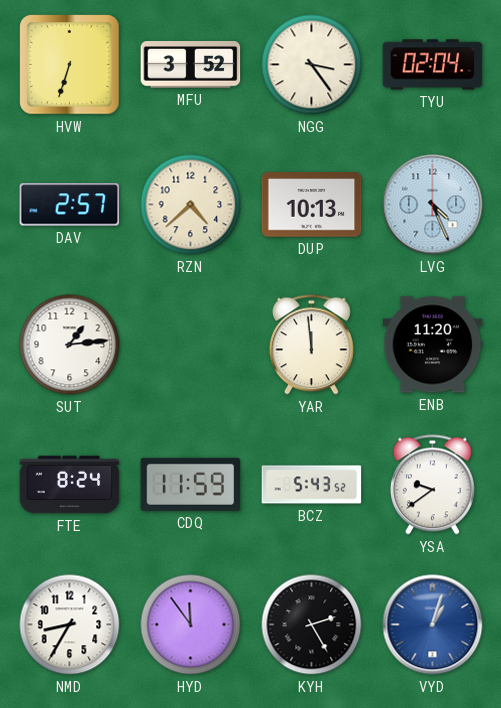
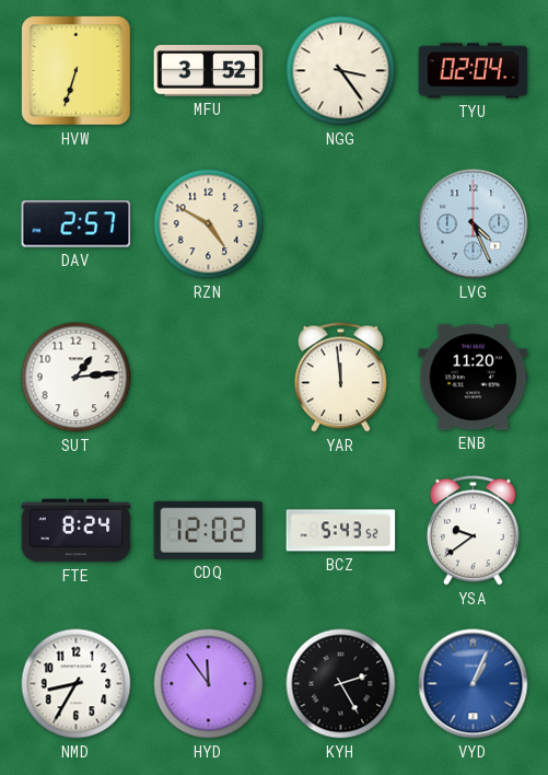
RZN: 4:38 -> 4:50 (209, 224)
DUP: 10:13 -> none (312, 205)
CDQ: 11:59 -> 12:02 (209, 530)
VYD: 1:03 -> 1:04 (474, 684)
